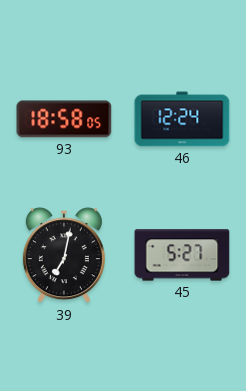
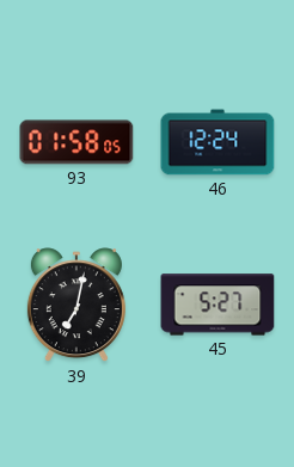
93: 18:58 -> 01:58 (76, 142)
